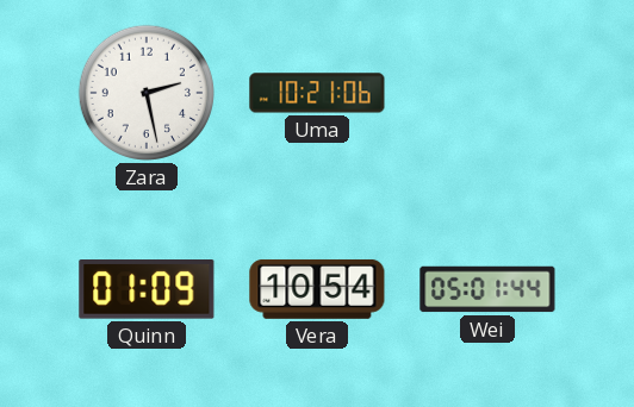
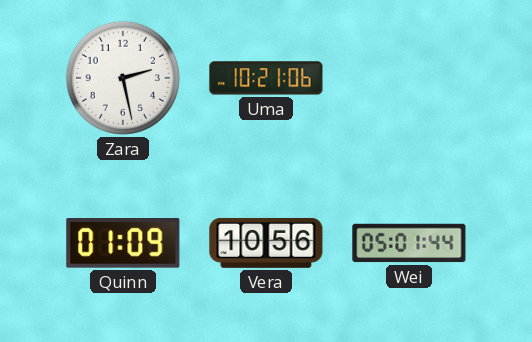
Vera: 10:54 -> 10:56 (266, 243)
